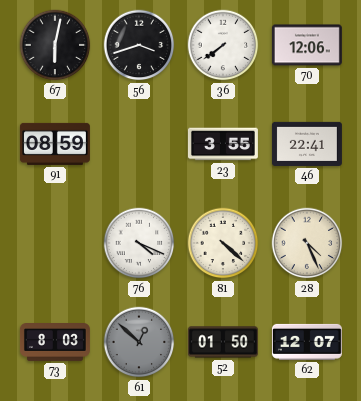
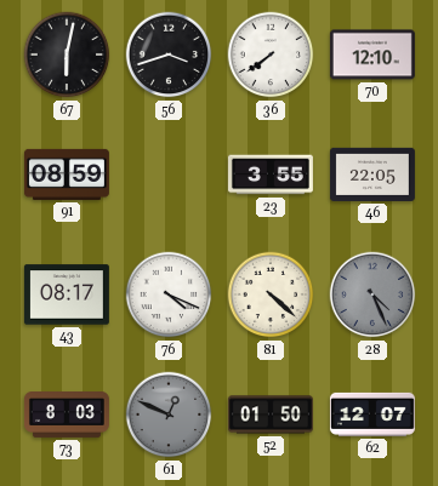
70: 12:06 -> 12:10 (372, 55)
46: 22:41 -> 22:05 (372, 175)
43: none -> 08:17 (67, 295)
28 dial: cream -> grey (372, 295)
61: 12:52 -> 12:49 (169, 414)
